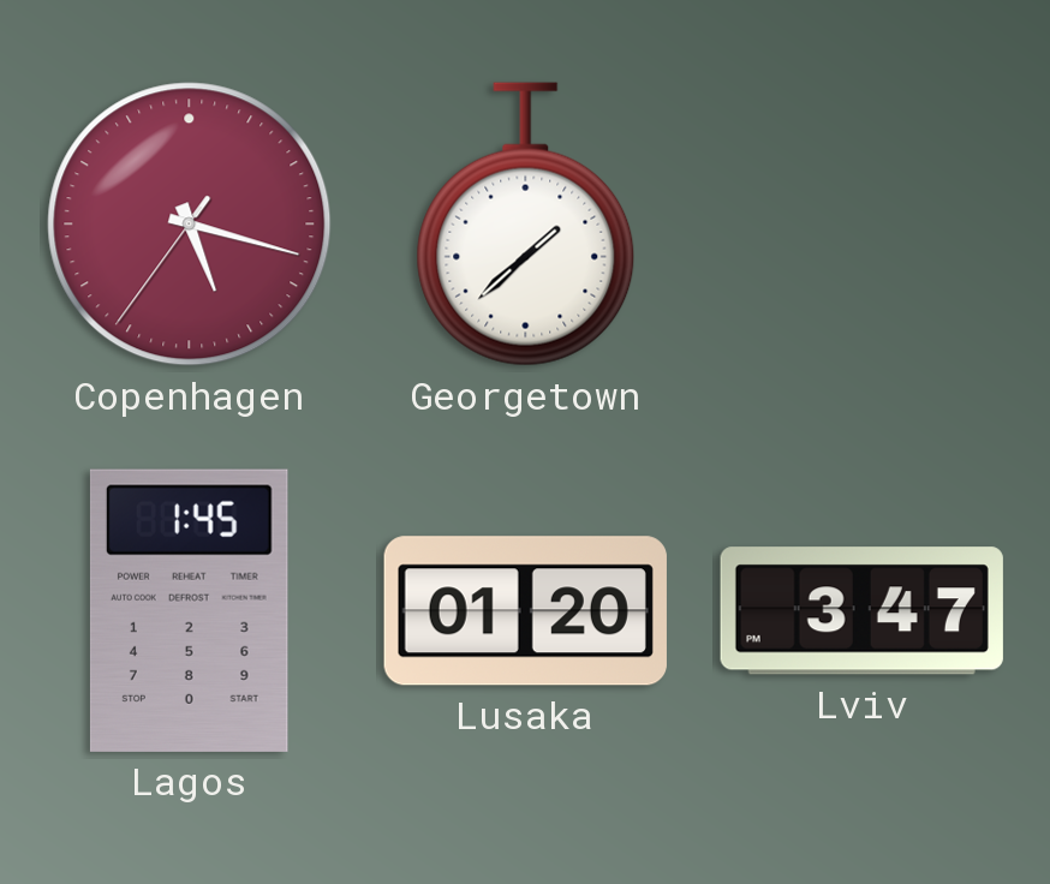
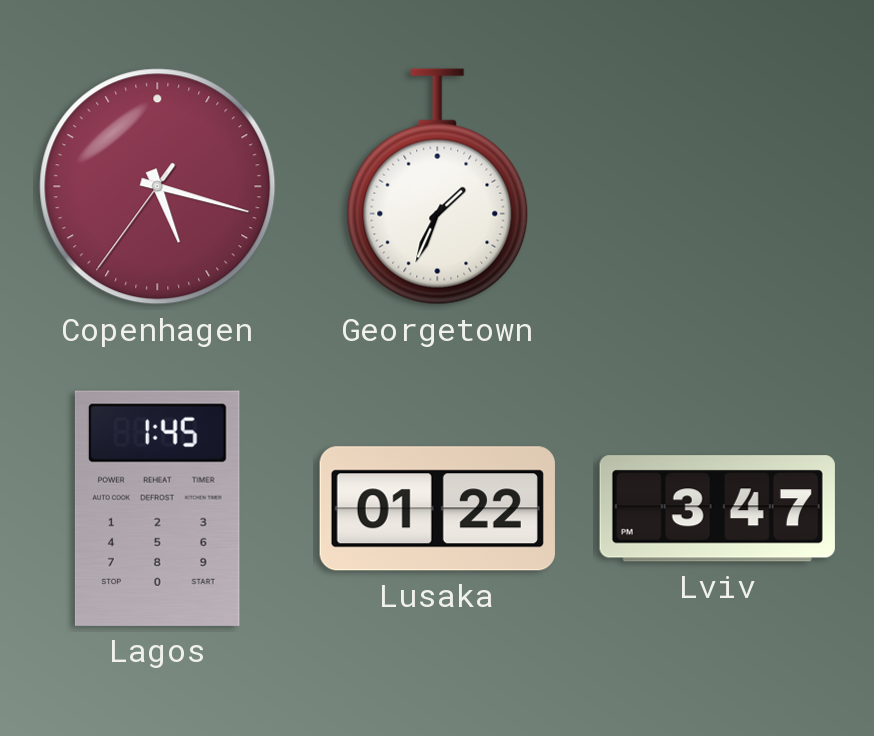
Georgetown: 1:38 -> 1:34 (438, 187)
Lusaka: 01:20 -> 01:22 (437, 509)
